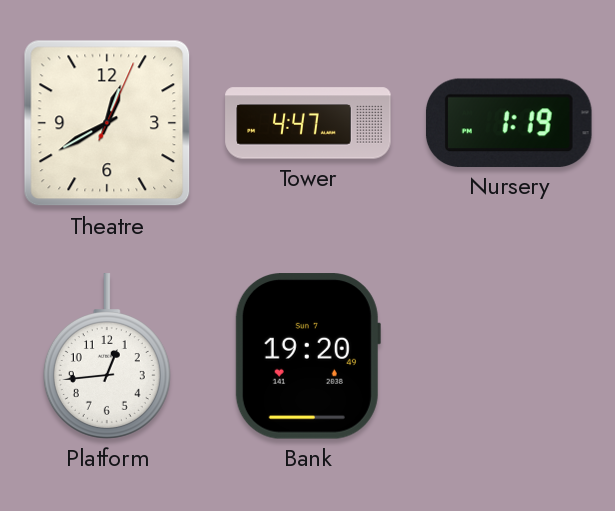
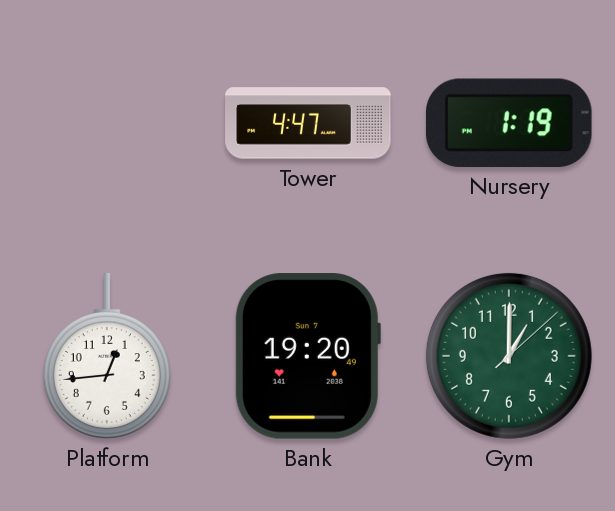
Theatre: 12:40 -> none (107, 123)
Gym: none -> 1:00 (509, 356)
